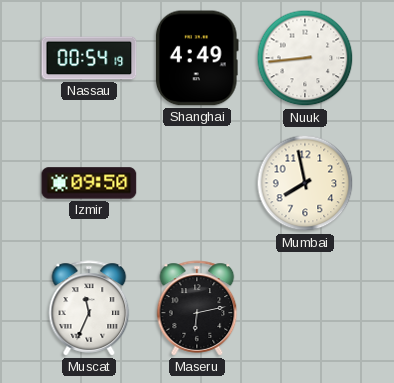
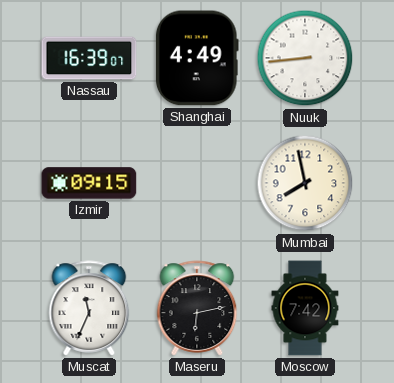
Nassau: 00:54 -> 16:39 (89, 58)
Izmir: 09:50 -> 09:15 (89, 183)
Moscow: none -> 7:42 (305, 308)
